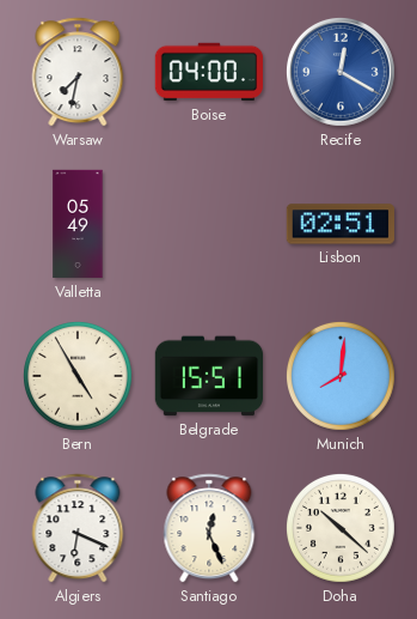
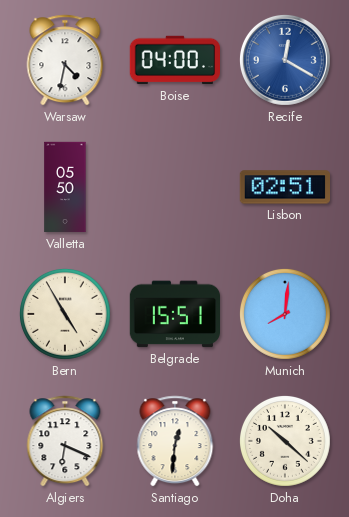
Warsaw: 7:32 -> 4:32 (65, 60)
Valletta: 05:49 -> 05:50 (65, 187)
Santiago: 12:26 -> 12:31 (175, 441)
